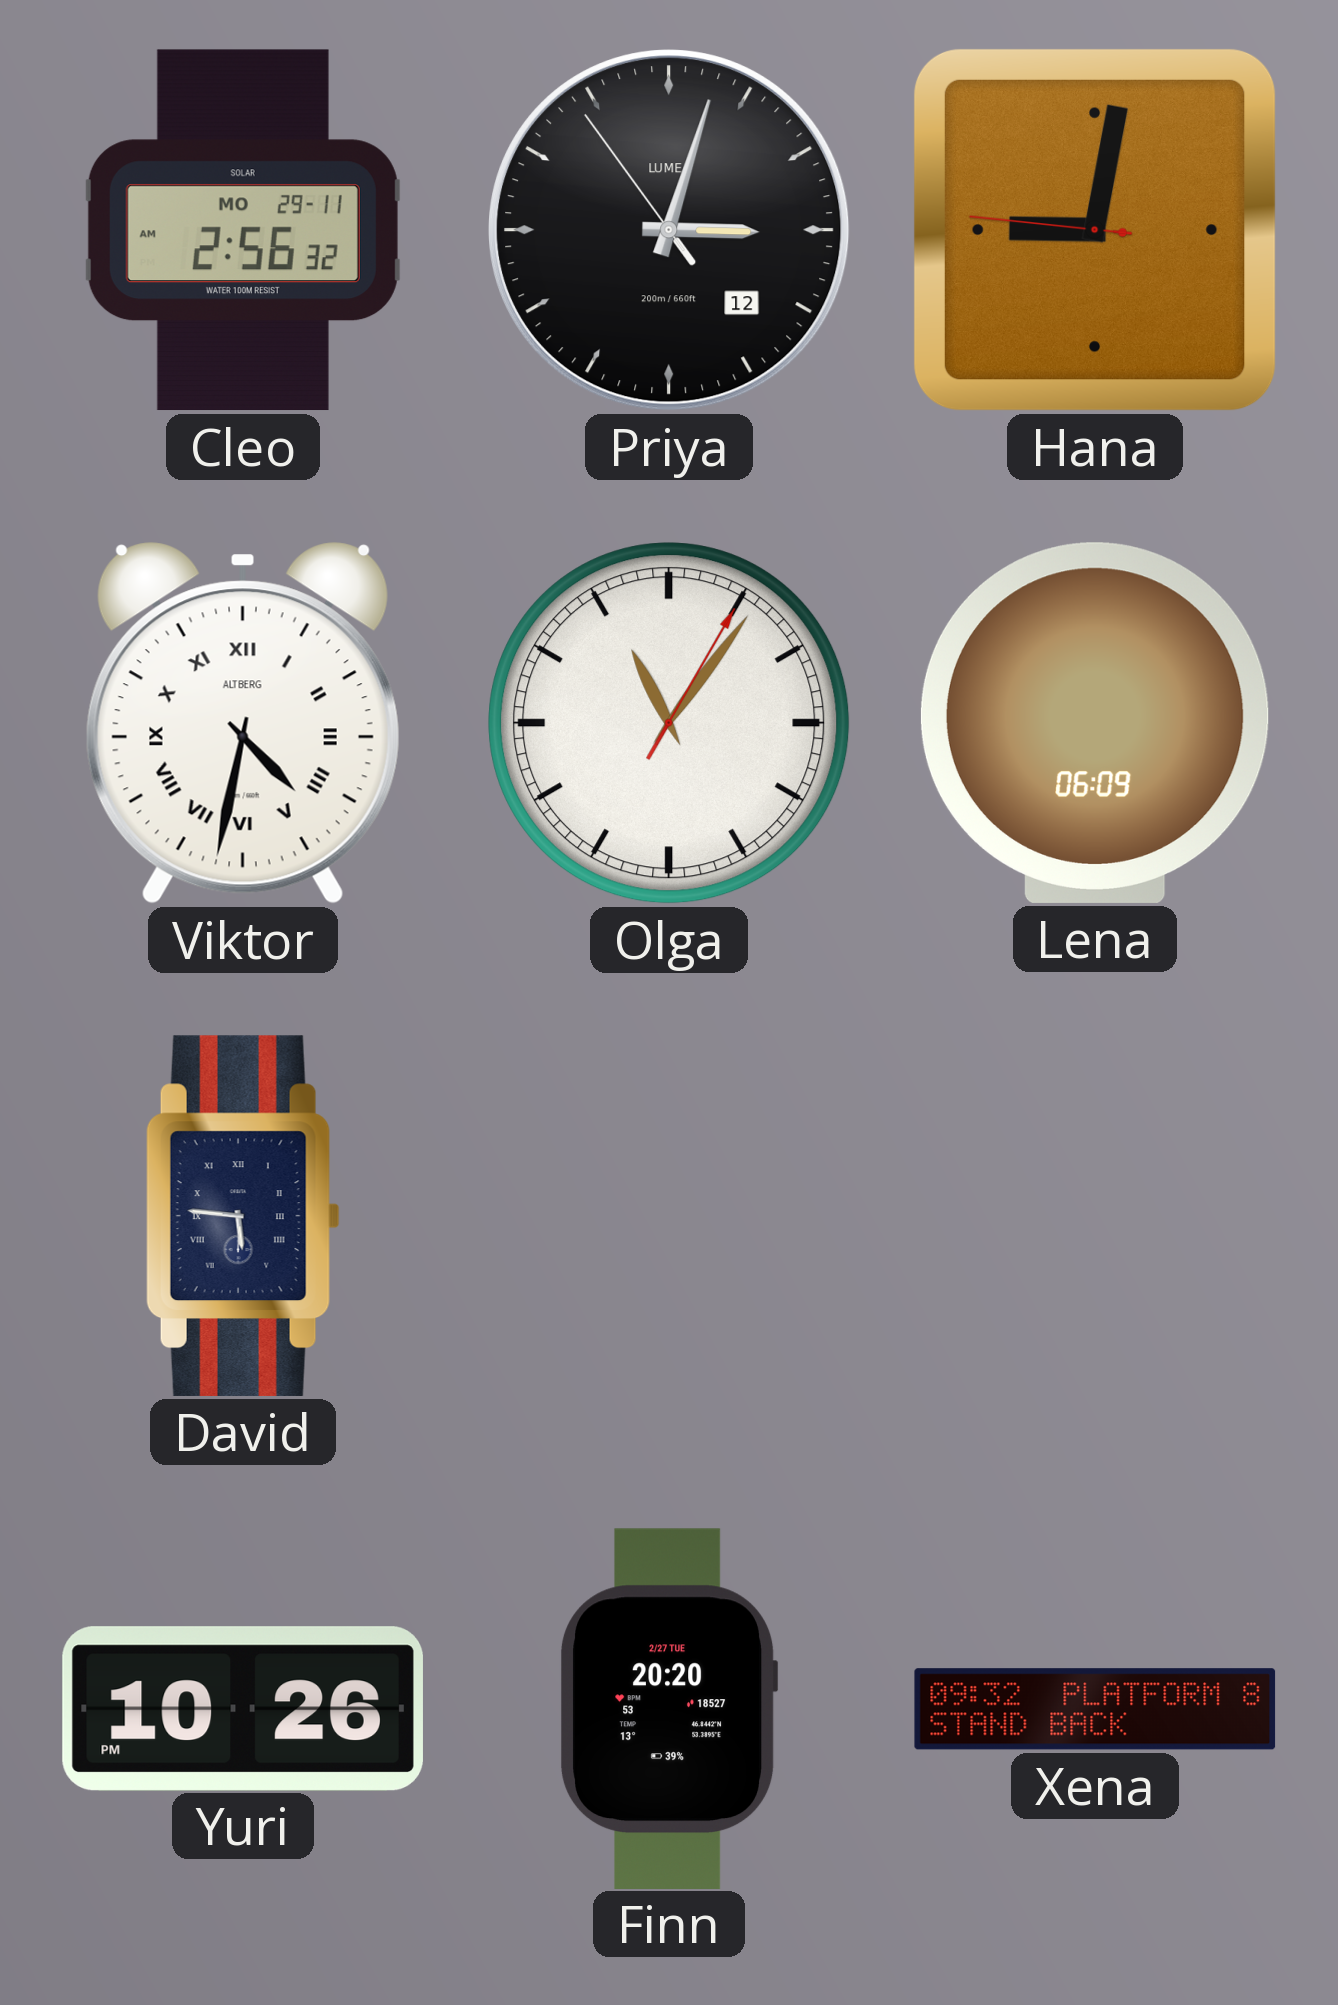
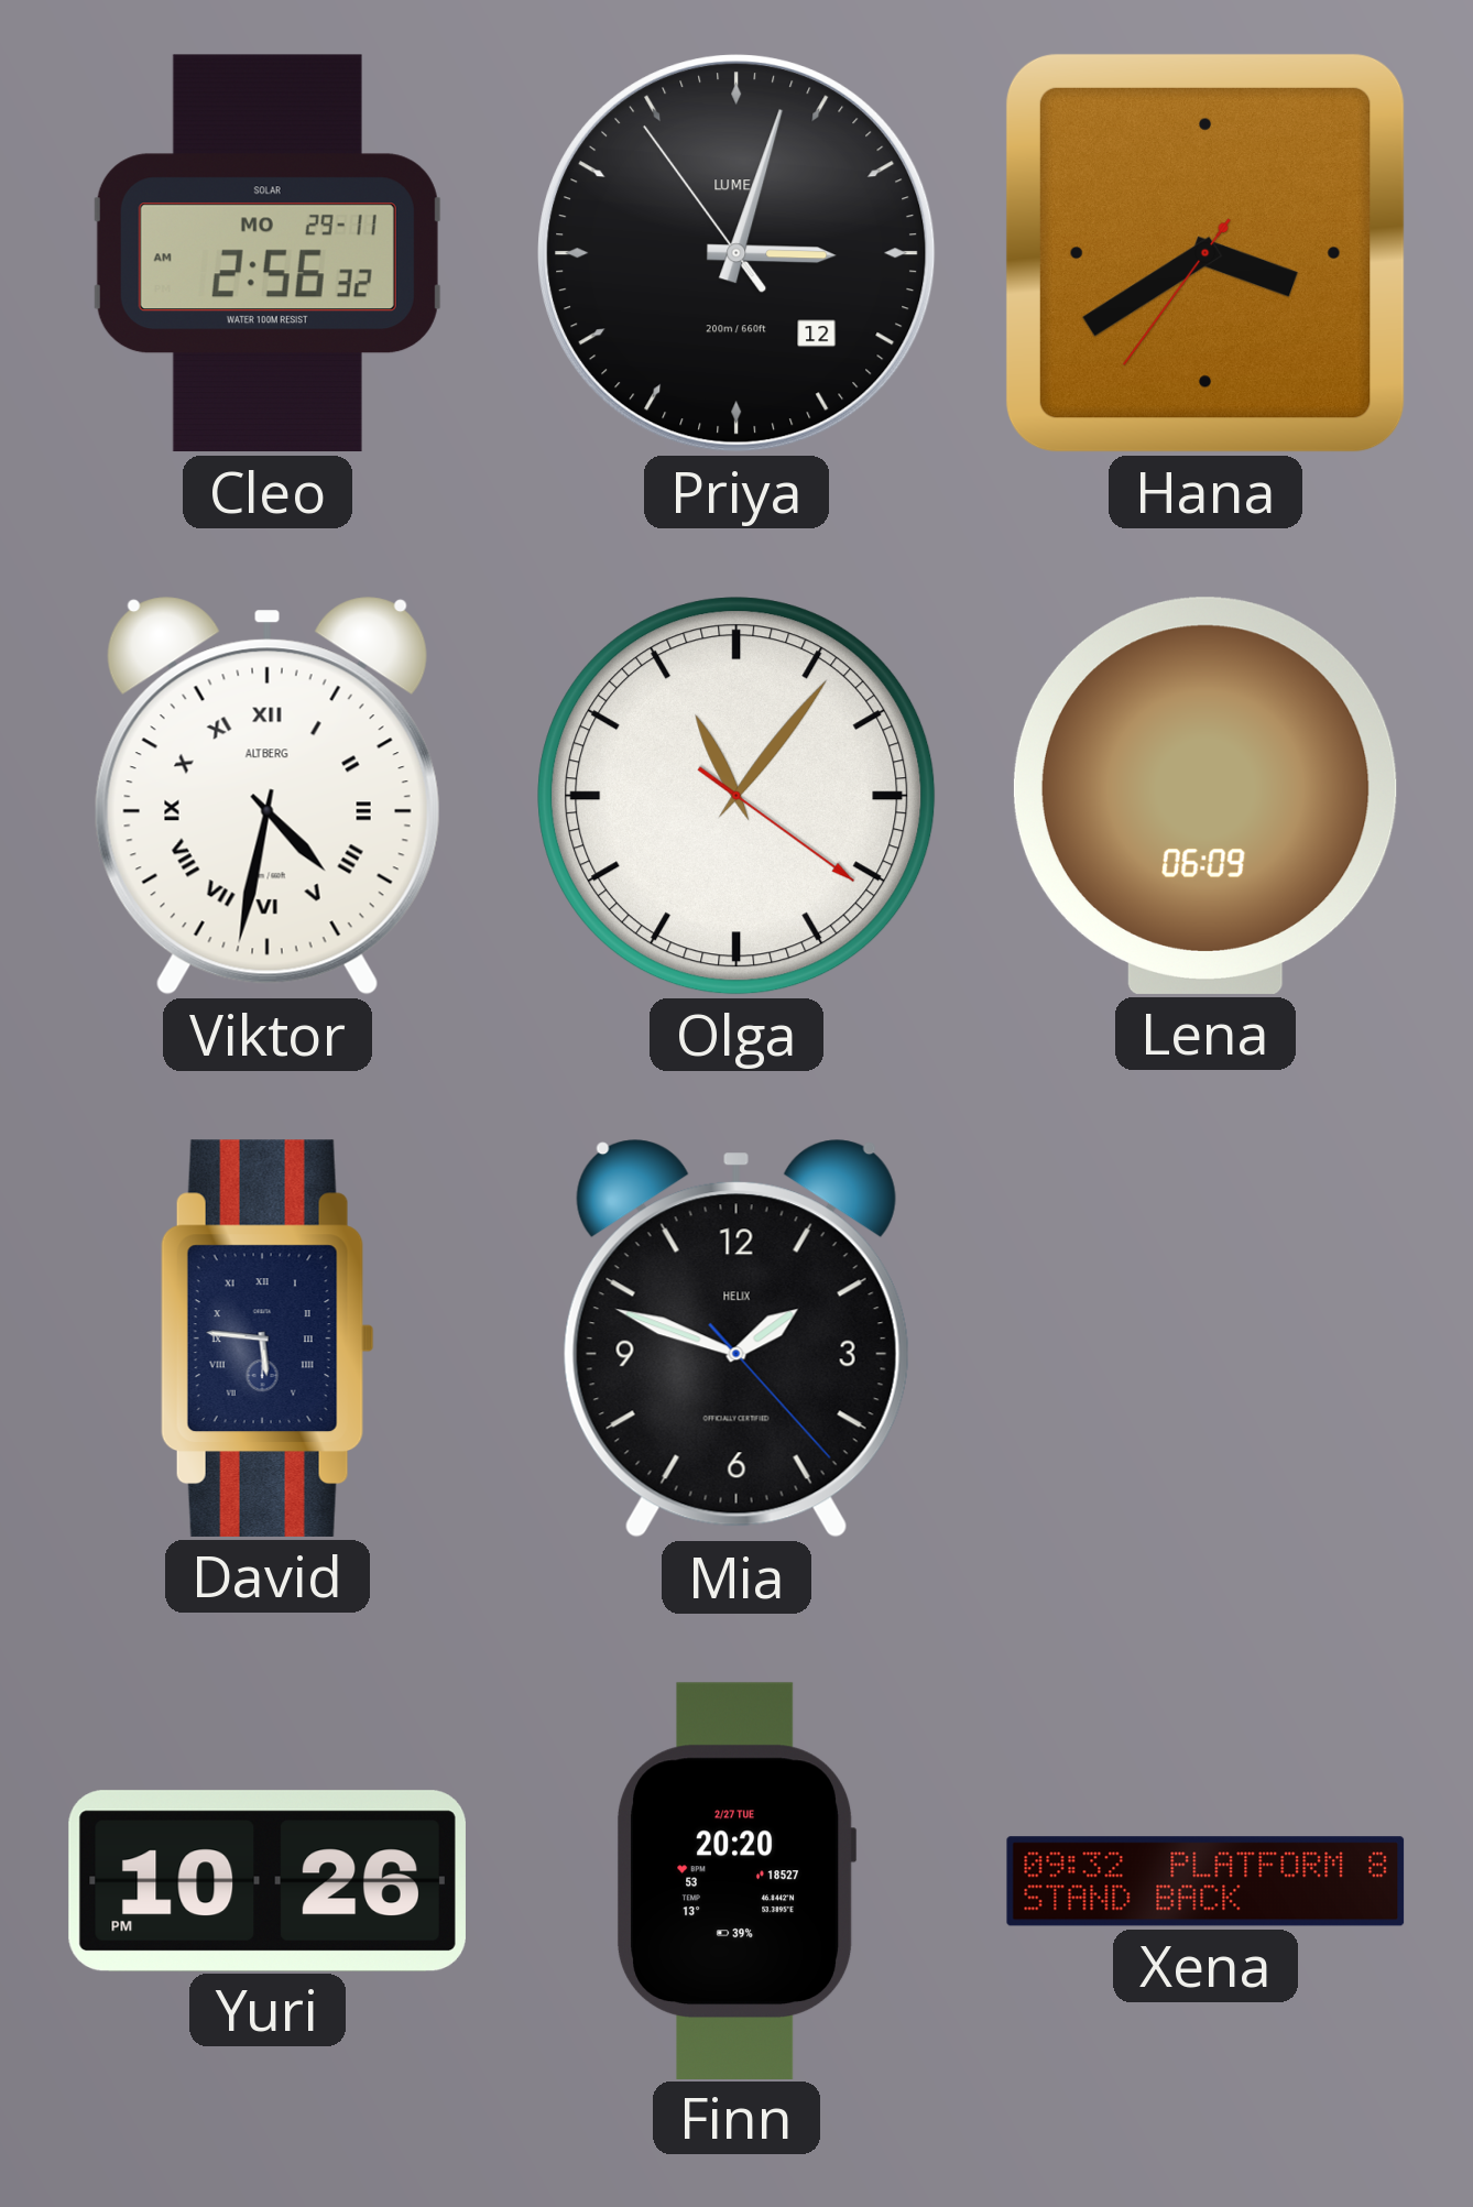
Hana: 9:01 -> 3:39 (1205, 253)
Olga: 11:06:05 -> 11:06:21 (736, 796)
Mia: none -> 1:48 (736, 1339)
